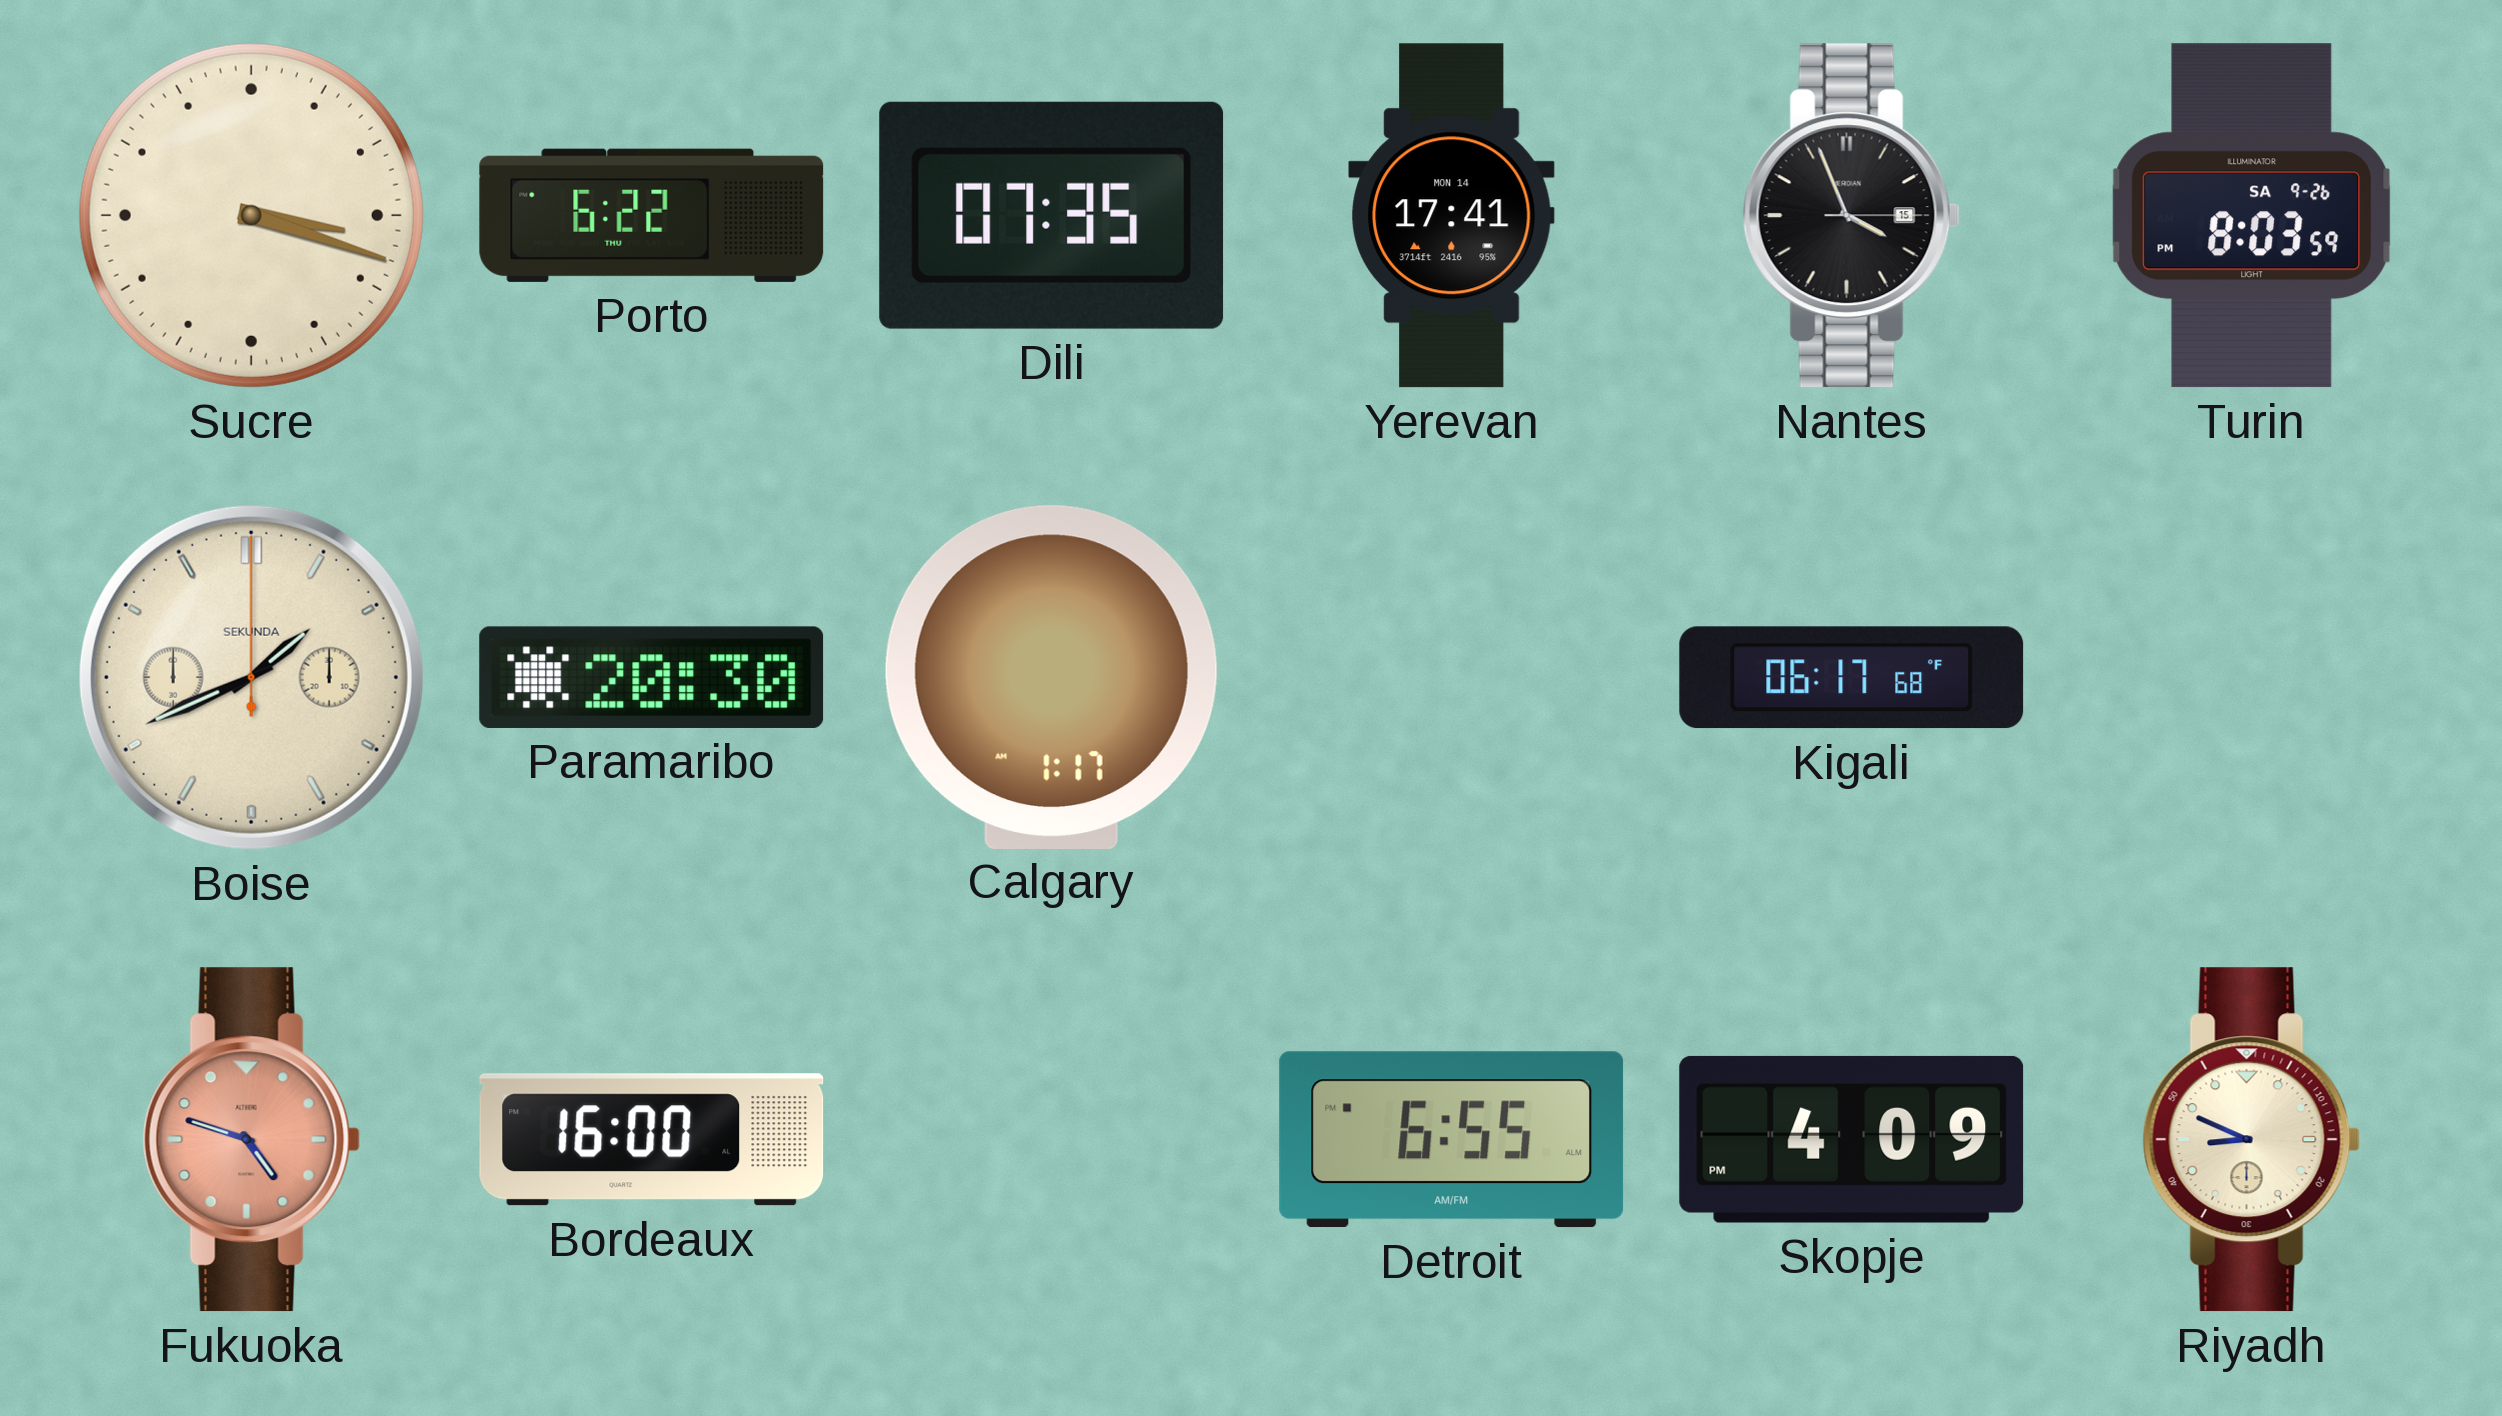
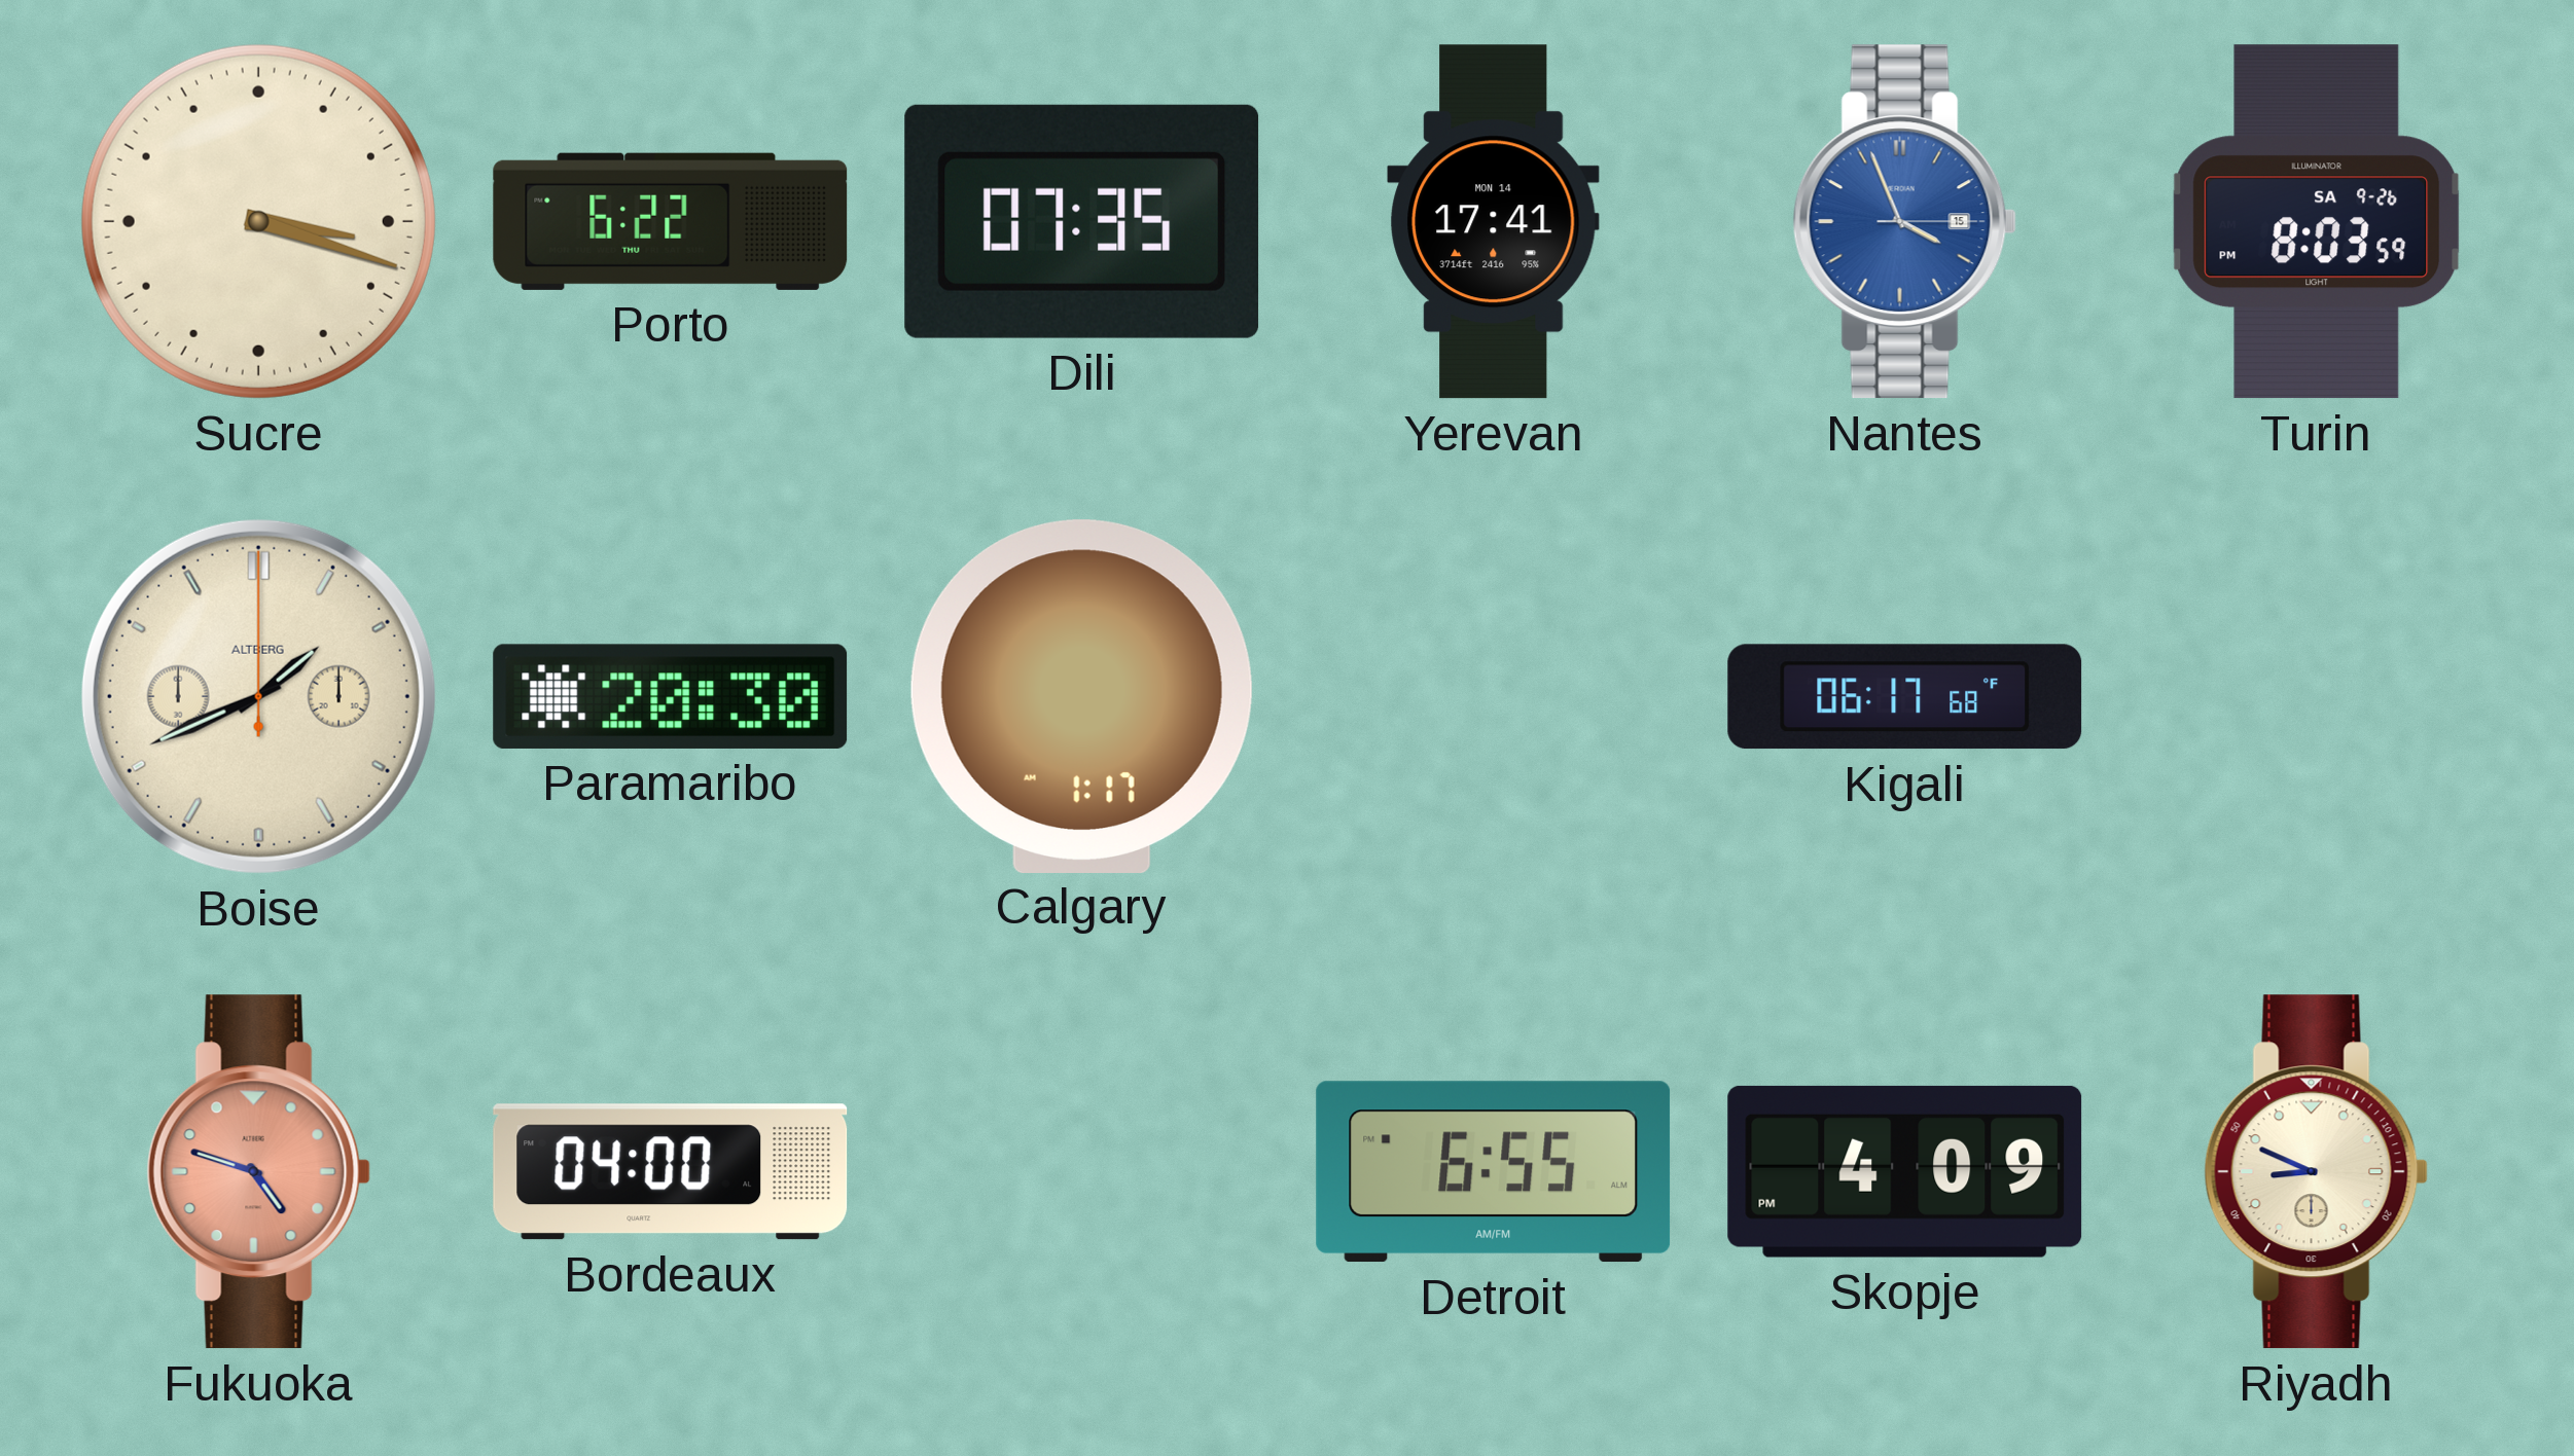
Nantes dial: black -> blue (1904, 222)
Boise brand: SEKUNDA -> ALTBERG (258, 696)
Bordeaux: 16:00 -> 04:00 (671, 1172)
